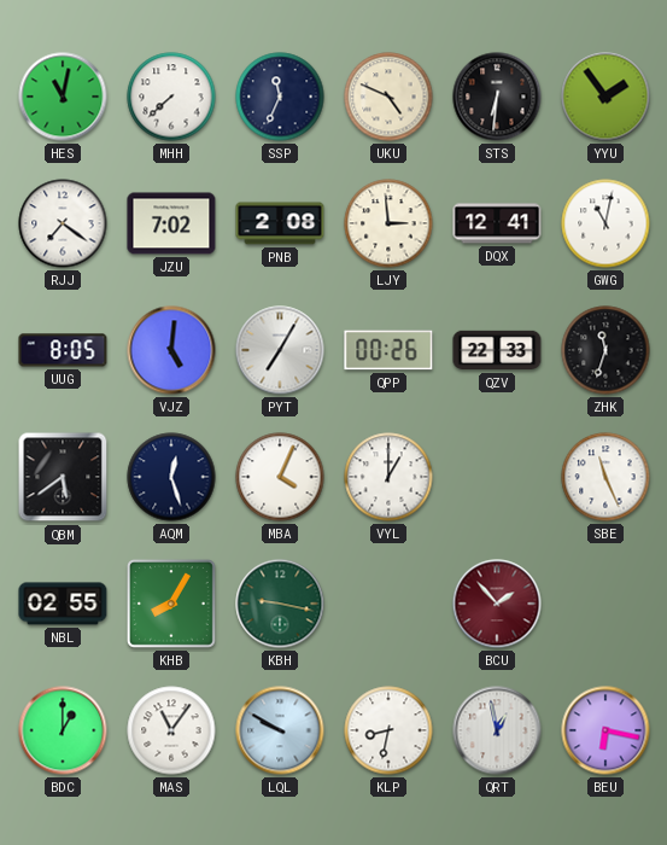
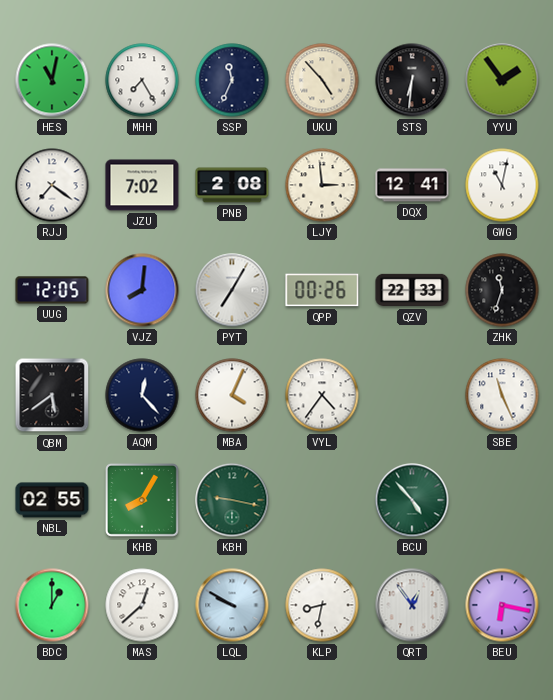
MHH: 7:38 -> 7:25 (142, 80)
UKU: 4:49 -> 4:53 (322, 80)
UUG: 8:05 -> 12:05 (52, 290)
VJZ: 5:01 -> 8:01 (142, 290)
AQM: 12:27 -> 12:23 (142, 395)
VYL: 1:00 -> 4:36 (322, 395)
BCU: 1:53 -> 4:53 (412, 500)
BCU dial: burgundy -> green (412, 500)
MAS: 11:06 -> 12:38 (142, 605)
QRT: 12:58 -> 12:54 (412, 605)
